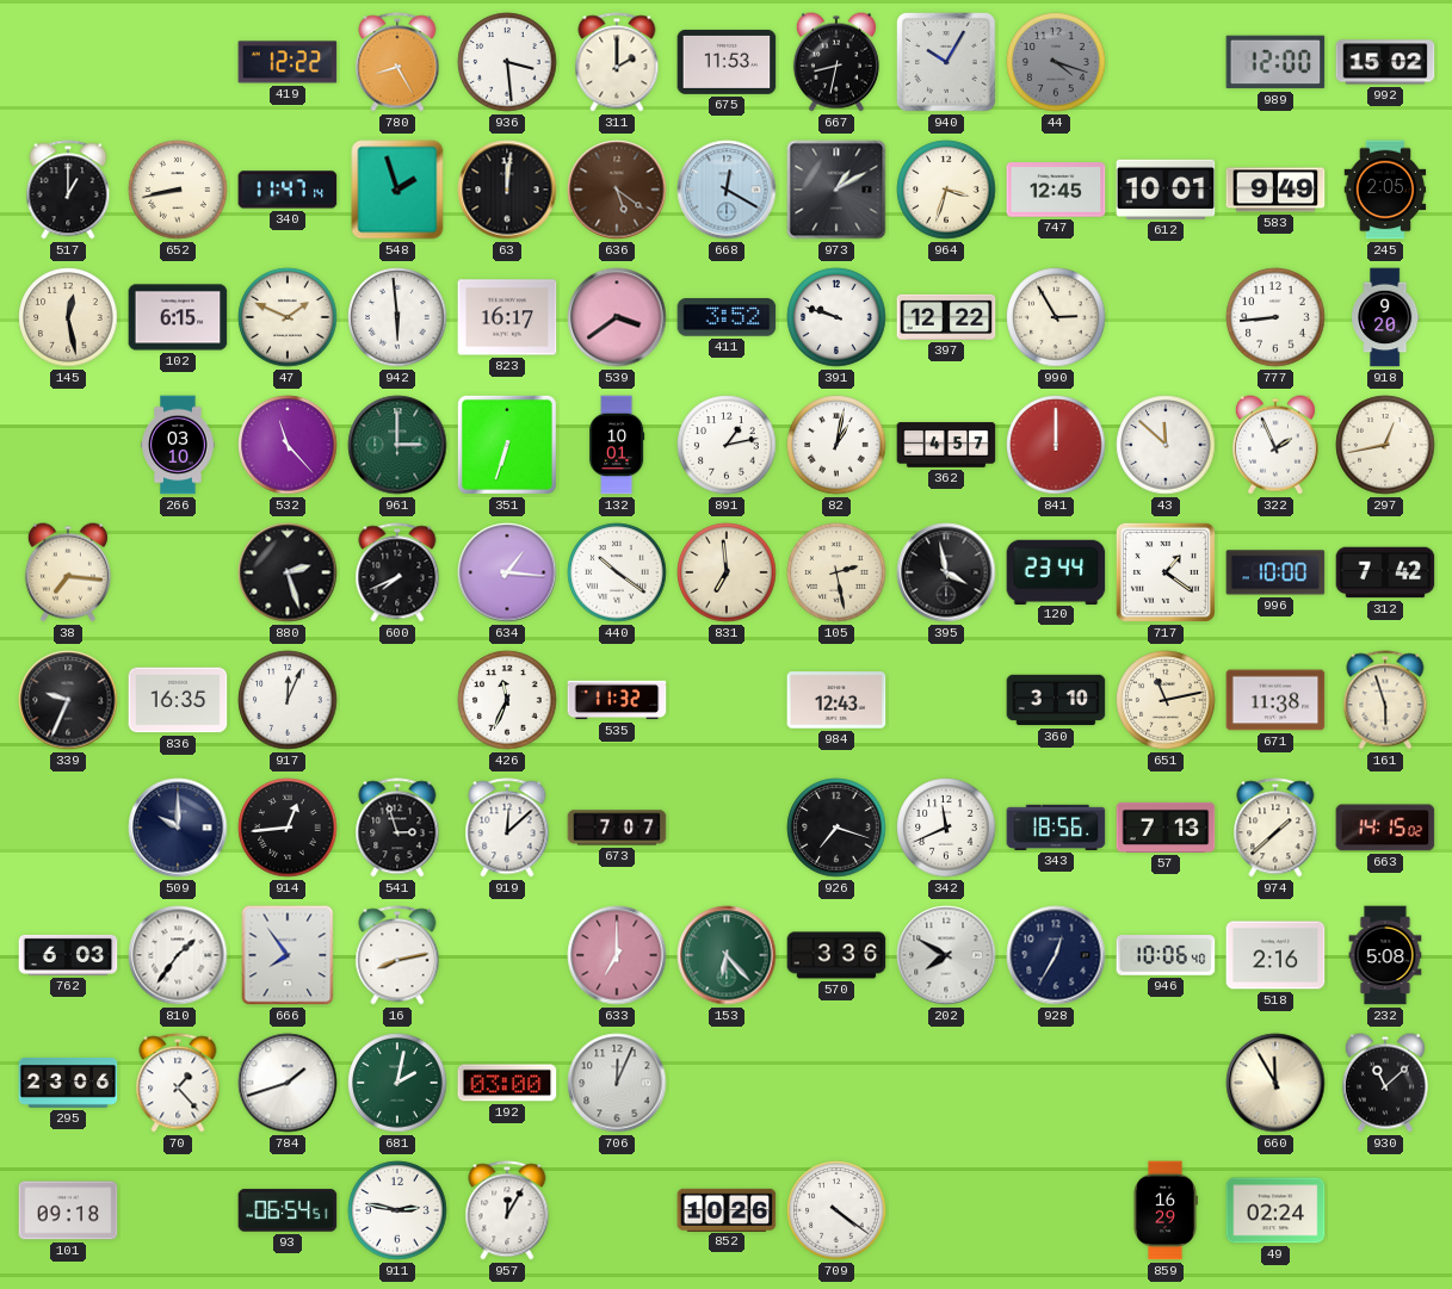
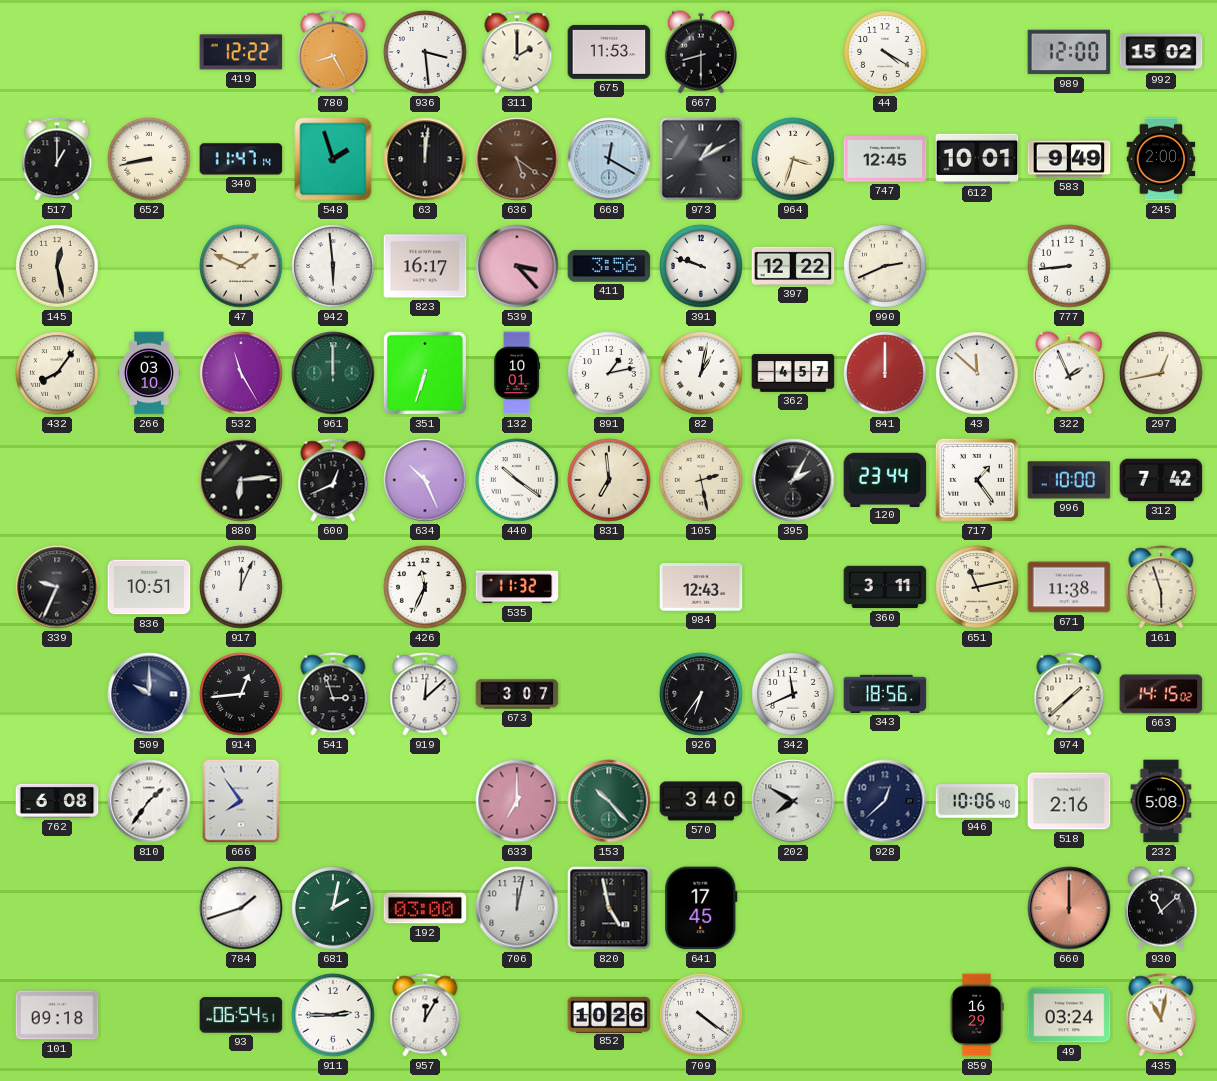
667: 8:32 -> 8:30 (701, 52)
940: 10:05 -> none (947, 63)
44: 4:18 -> 4:20 (885, 52)
44 dial: grey -> white (885, 52)
245: 2:05 -> 2:00 (1161, 159)
102: 6:15 -> none (178, 317)
539: 3:39 -> 3:23 (517, 266)
411: 3:52 -> 3:56 (609, 266)
990: 2:55 -> 2:41 (885, 266)
918: 9:20 -> none (1385, 317)
432: none -> 8:06 (57, 373)
532: 11:23 -> 11:25 (241, 373)
961: 3:00 -> 12:00 (333, 373)
38: 7:16 -> none (68, 572)
880: 2:27 -> 6:14 (241, 480)
600: 7:41 -> 12:41 (333, 480)
634: 1:16 -> 10:26 (425, 480)
395: 3:58 -> 2:05 (793, 480)
717: 1:21 -> 1:24 (977, 480)
836: 16:35 -> 10:51 (149, 587)
360: 3:10 -> 3:11 (885, 587)
673: 7:07 -> 3:07 (517, 694)
926: 7:18 -> 6:36 (701, 694)
57: 7:13 -> none (1166, 828)
762: 6:03 -> 6:08 (57, 801)
16: 8:13 -> none (397, 955)
153: 6:23 -> 10:23 (609, 801)
570: 3:36 -> 3:40 (701, 801)
928: 12:35 -> 12:38 (885, 801)
295: 23:06 -> none (68, 1083)
70: 1:23 -> none (178, 1083)
706: 12:04 -> 12:02 (517, 908)
820: none -> 4:58 (609, 908)
641: none -> 17:45 (701, 908)
660: 11:55 -> 12:00 (1069, 908)
660 dial: cream -> salmon (1069, 908)
911: 2:47 -> 2:45 (333, 1015)
49: 02:24 -> 03:24 (1069, 1015)
435: none -> 11:02 (1161, 1015)
